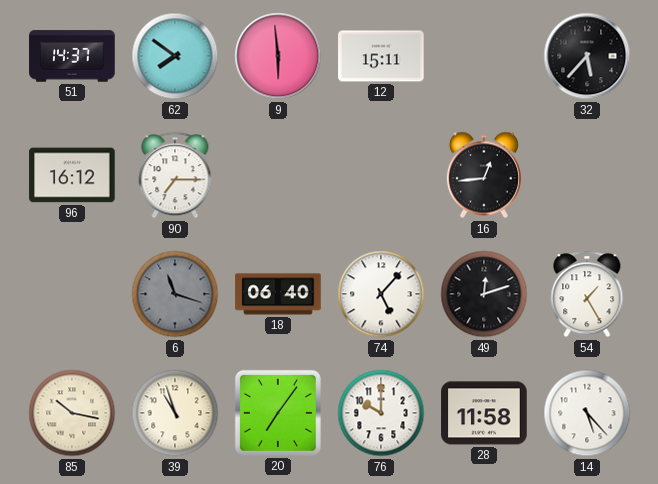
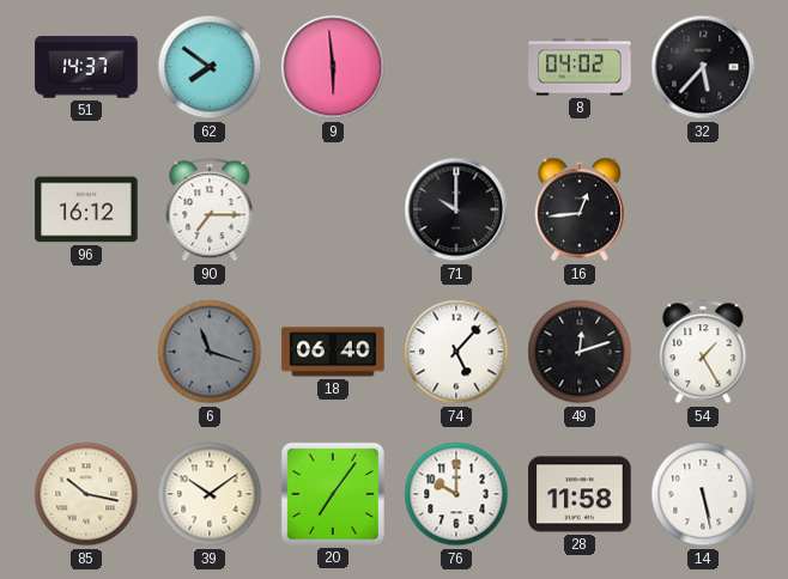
12: 15:11 -> none (381, 56)
8: none -> 04:02 (580, 67)
71: none -> 10:00 (456, 209)
39: 10:57 -> 10:09 (210, 494)
14: 5:23 -> 5:28 (703, 494)
